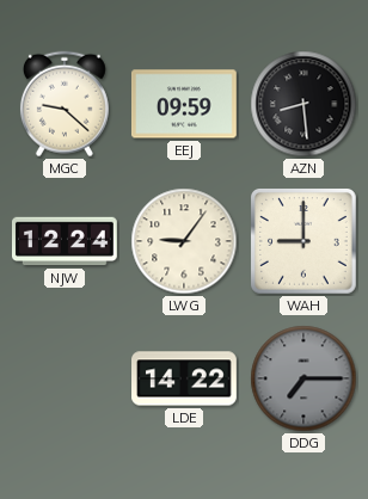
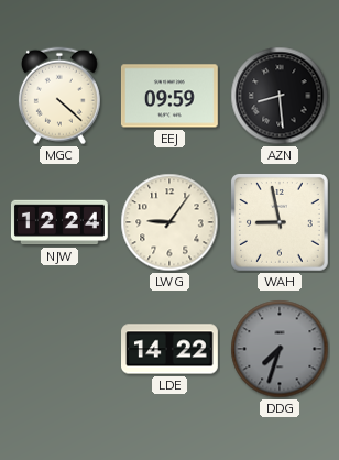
MGC: 9:22 -> 4:22 (59, 96)
WAH: 9:00 -> 8:58 (281, 223)
DDG: 7:15 -> 7:33 (280, 349)
